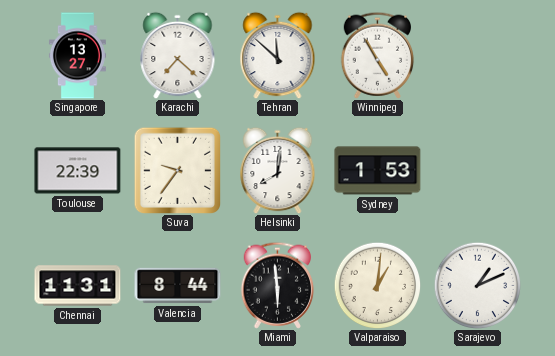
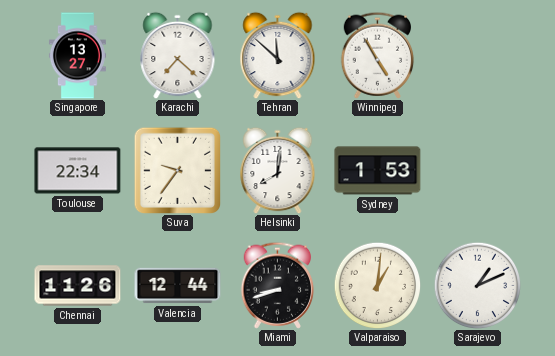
Toulouse: 22:39 -> 22:34 (78, 171)
Chennai: 11:31 -> 11:26 (78, 286)
Valencia: 8:44 -> 12:44 (178, 286)
Miami: 5:59 -> 8:42 (278, 285)
